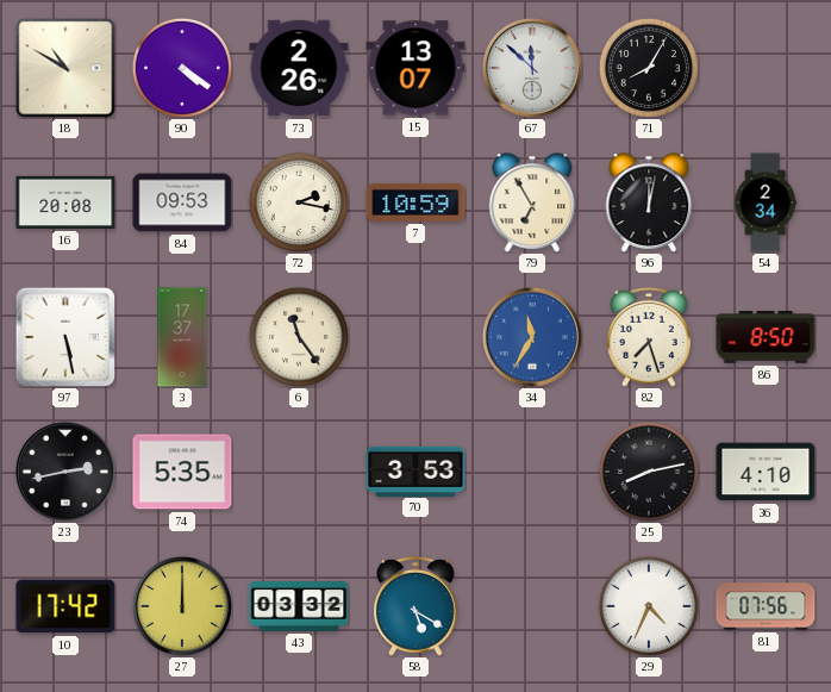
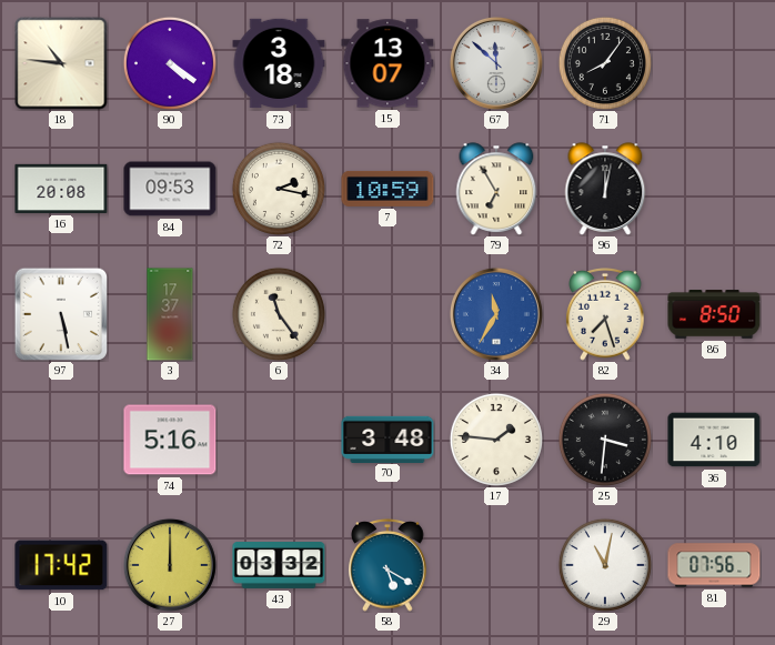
18: 10:50 -> 10:46 (61, 63)
73: 2:26 -> 3:18 (279, 63)
71: 8:05 -> 8:06 (605, 63)
54: 2:34 -> none (766, 202)
23: 2:43 -> none (65, 472)
74: 5:35 -> 5:16 (170, 440)
70: 3:53 -> 3:48 (387, 439)
17: none -> 1:46 (496, 440)
25: 8:13 -> 3:31 (605, 440)
29: 4:34 -> 11:02 (605, 565)
